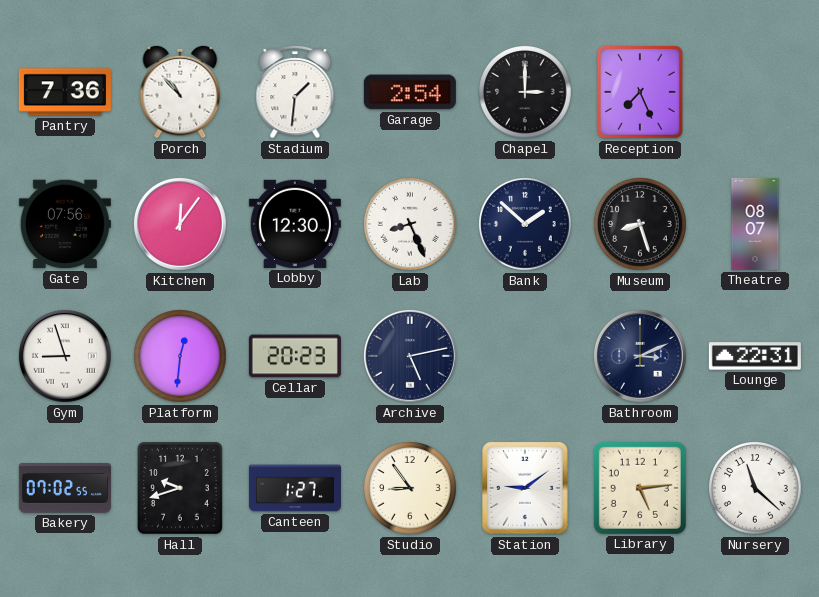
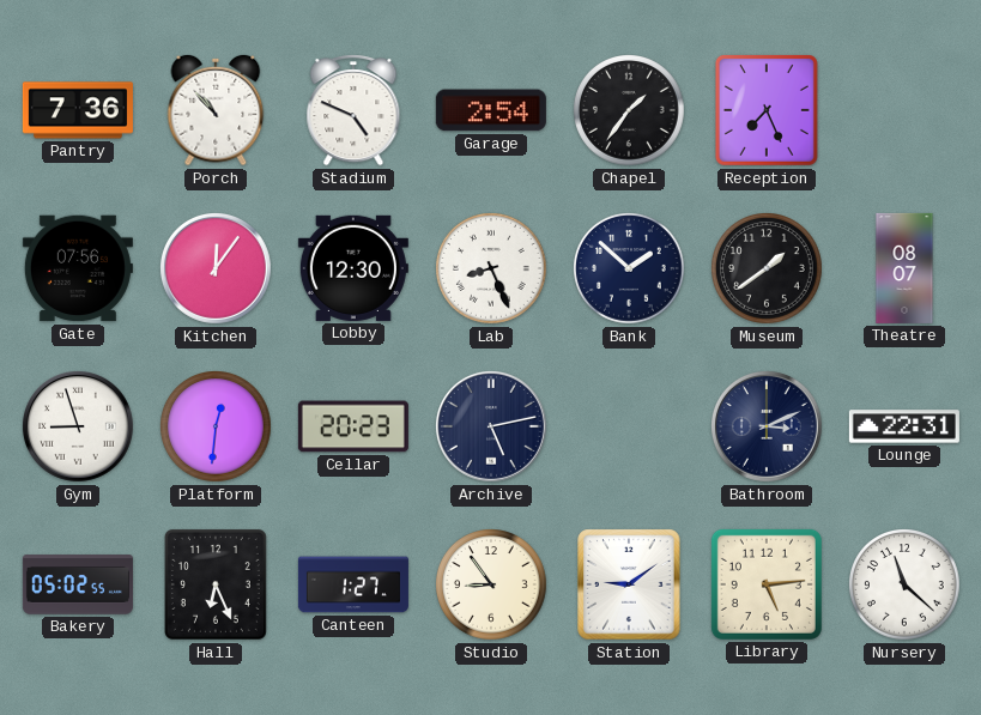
Stadium: 1:31 -> 4:49 (353, 111)
Chapel: 3:00 -> 1:36 (630, 111)
Museum: 8:27 -> 1:39 (768, 269)
Bakery: 07:02 -> 05:02 (78, 584)
Hall: 9:42 -> 6:26 (216, 584)
